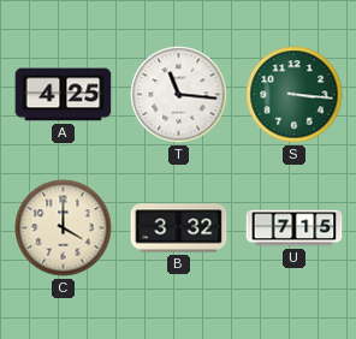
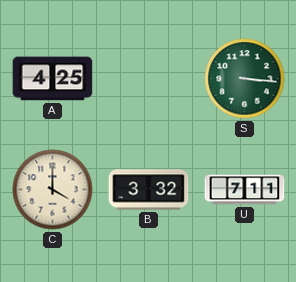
T: 11:16 -> none (179, 95)
U: 7:15 -> 7:11 (245, 190)
